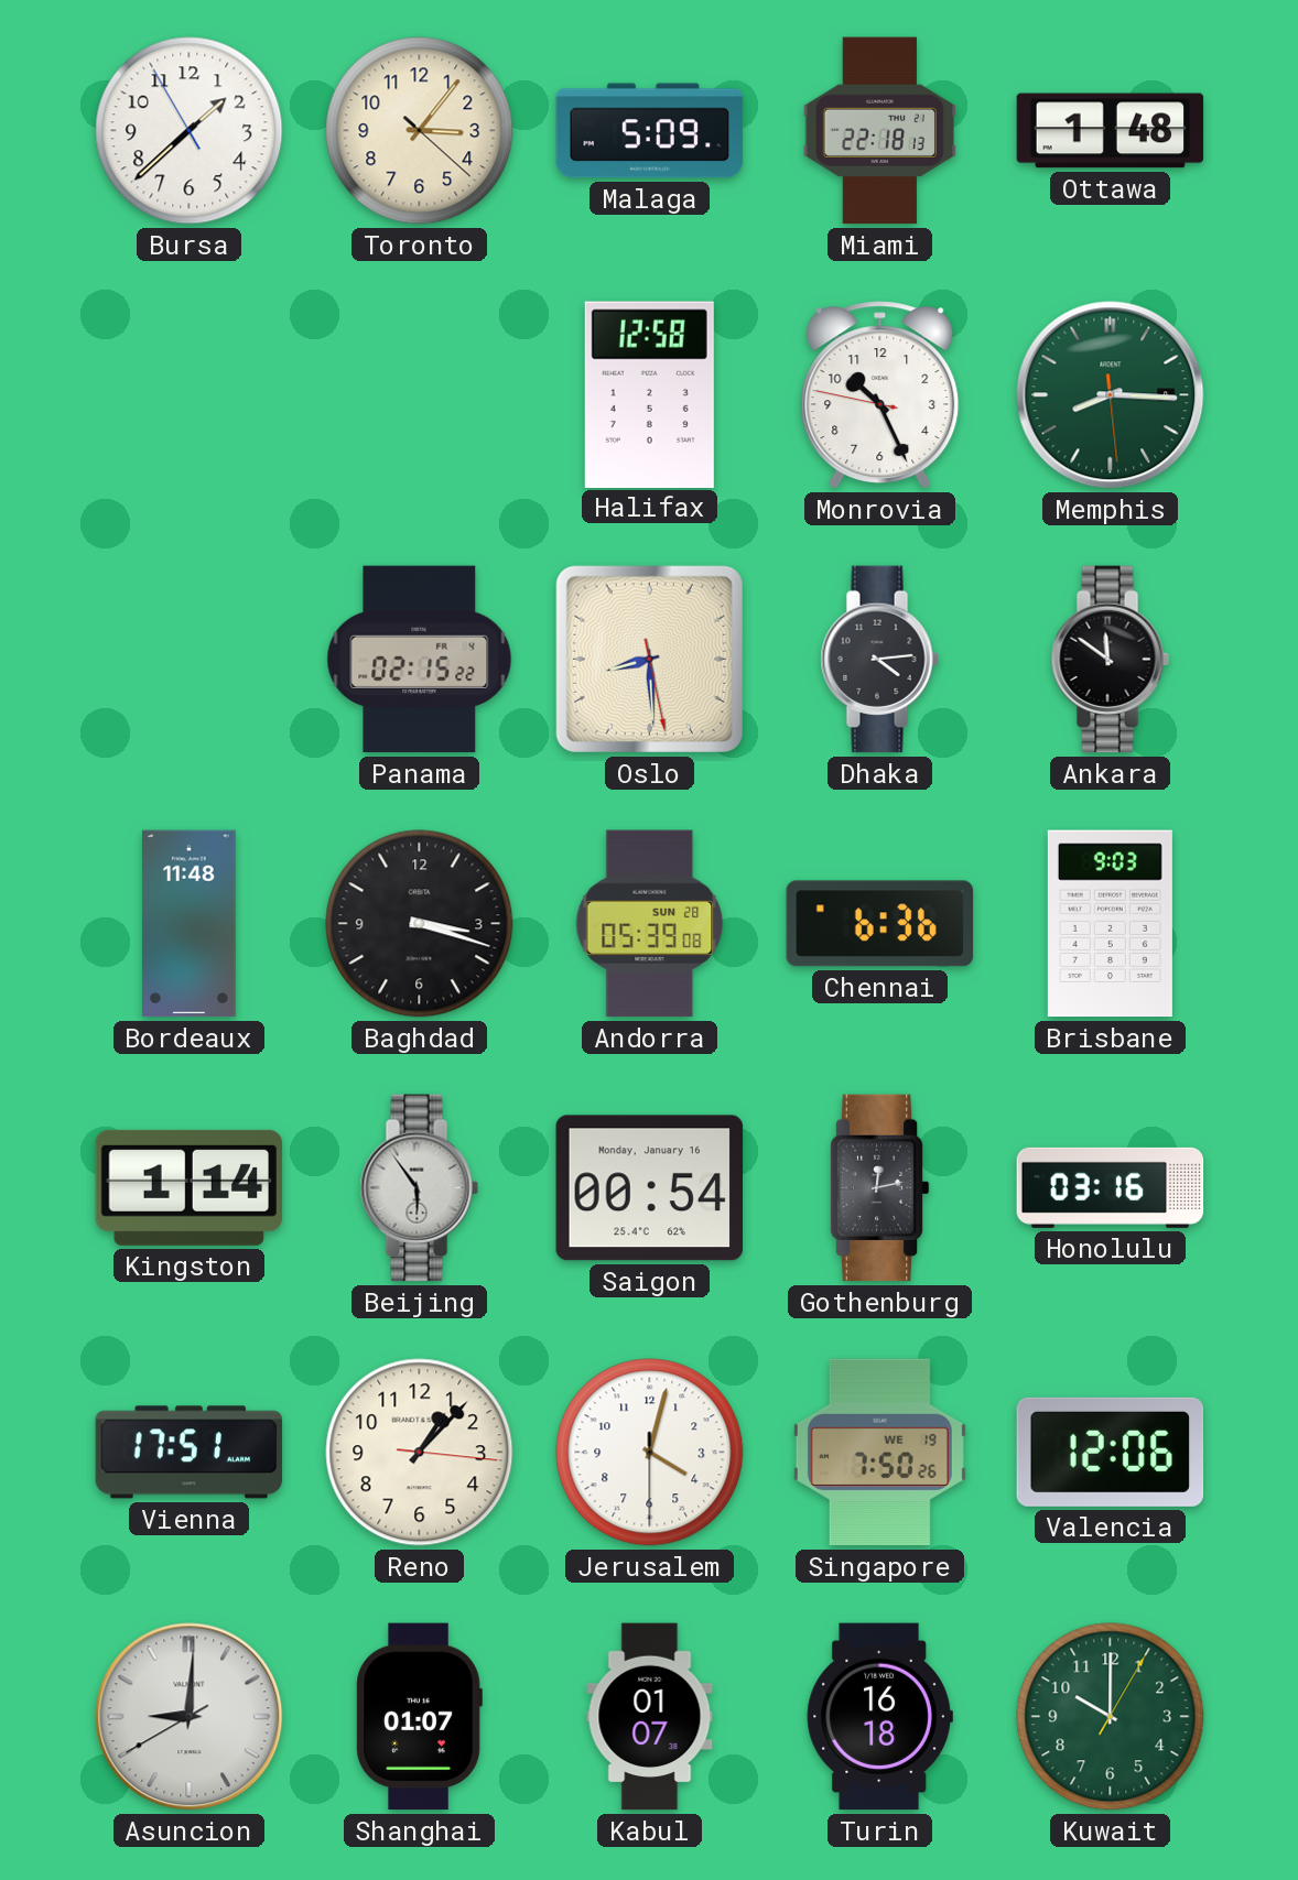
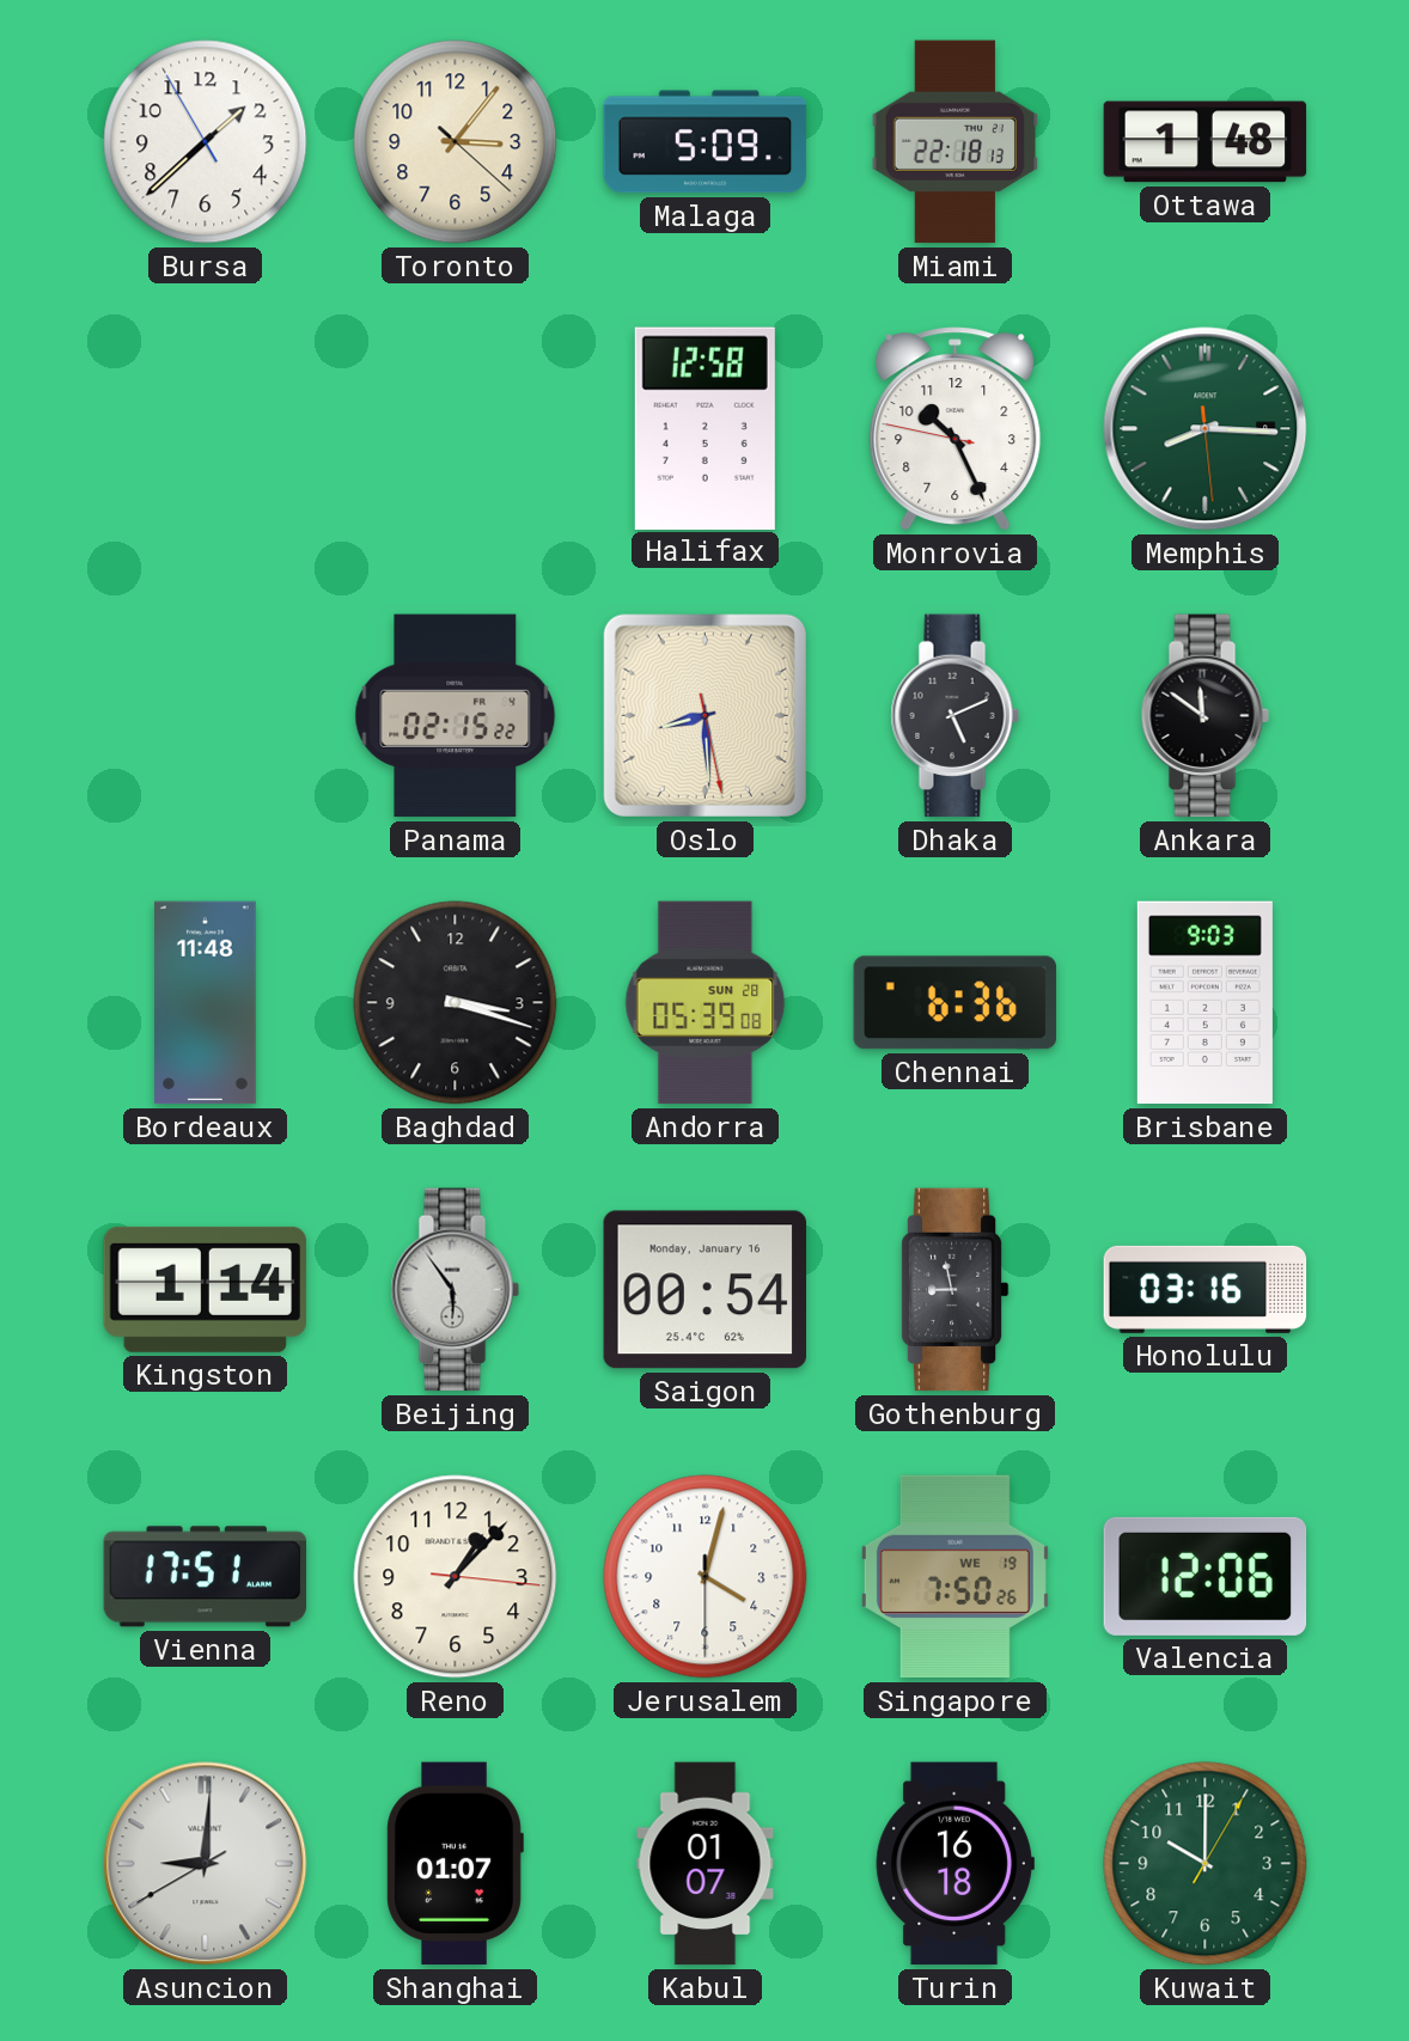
Dhaka: 4:14 -> 5:11 (954, 716)
Gothenburg: 12:13 -> 8:58 (954, 1290)
